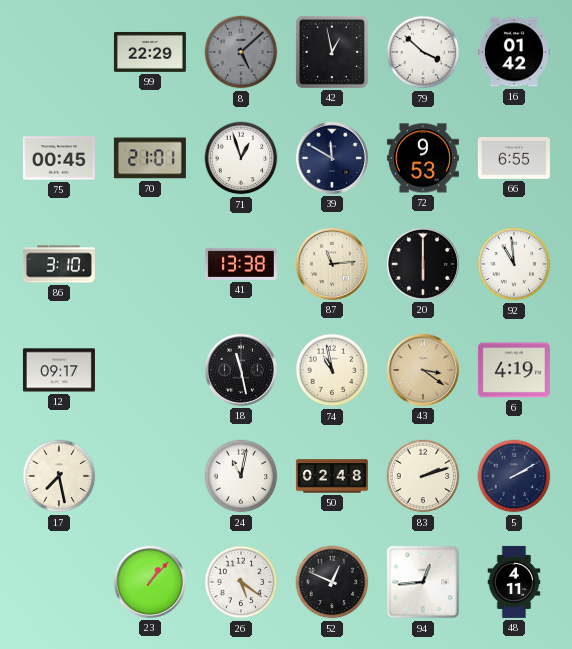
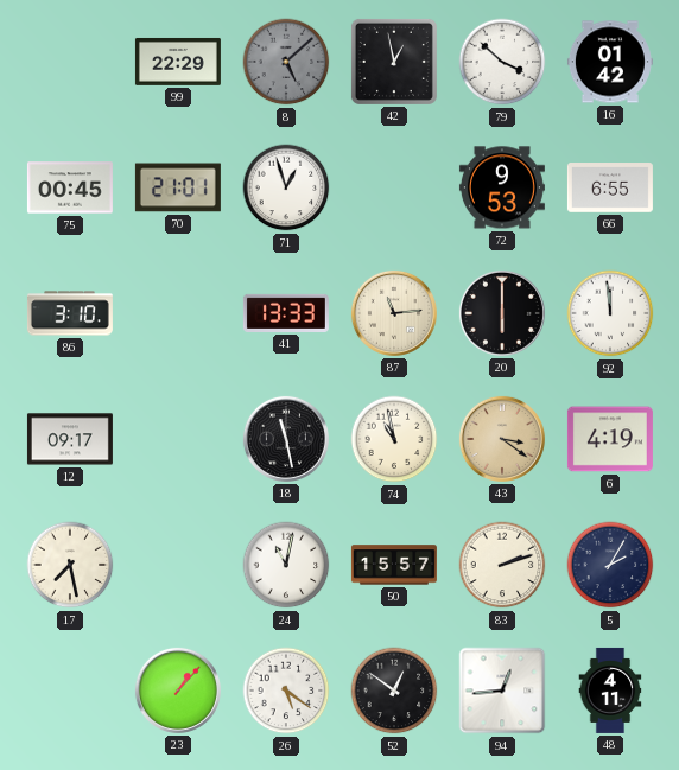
39: 11:50 -> none (332, 158)
41: 13:38 -> 13:33 (286, 313)
92: 10:59 -> 11:59 (610, 313)
50: 02:48 -> 15:57 (394, 565)
5: 2:10 -> 2:05 (610, 565)
52: 12:49 -> 12:51 (394, 691)
